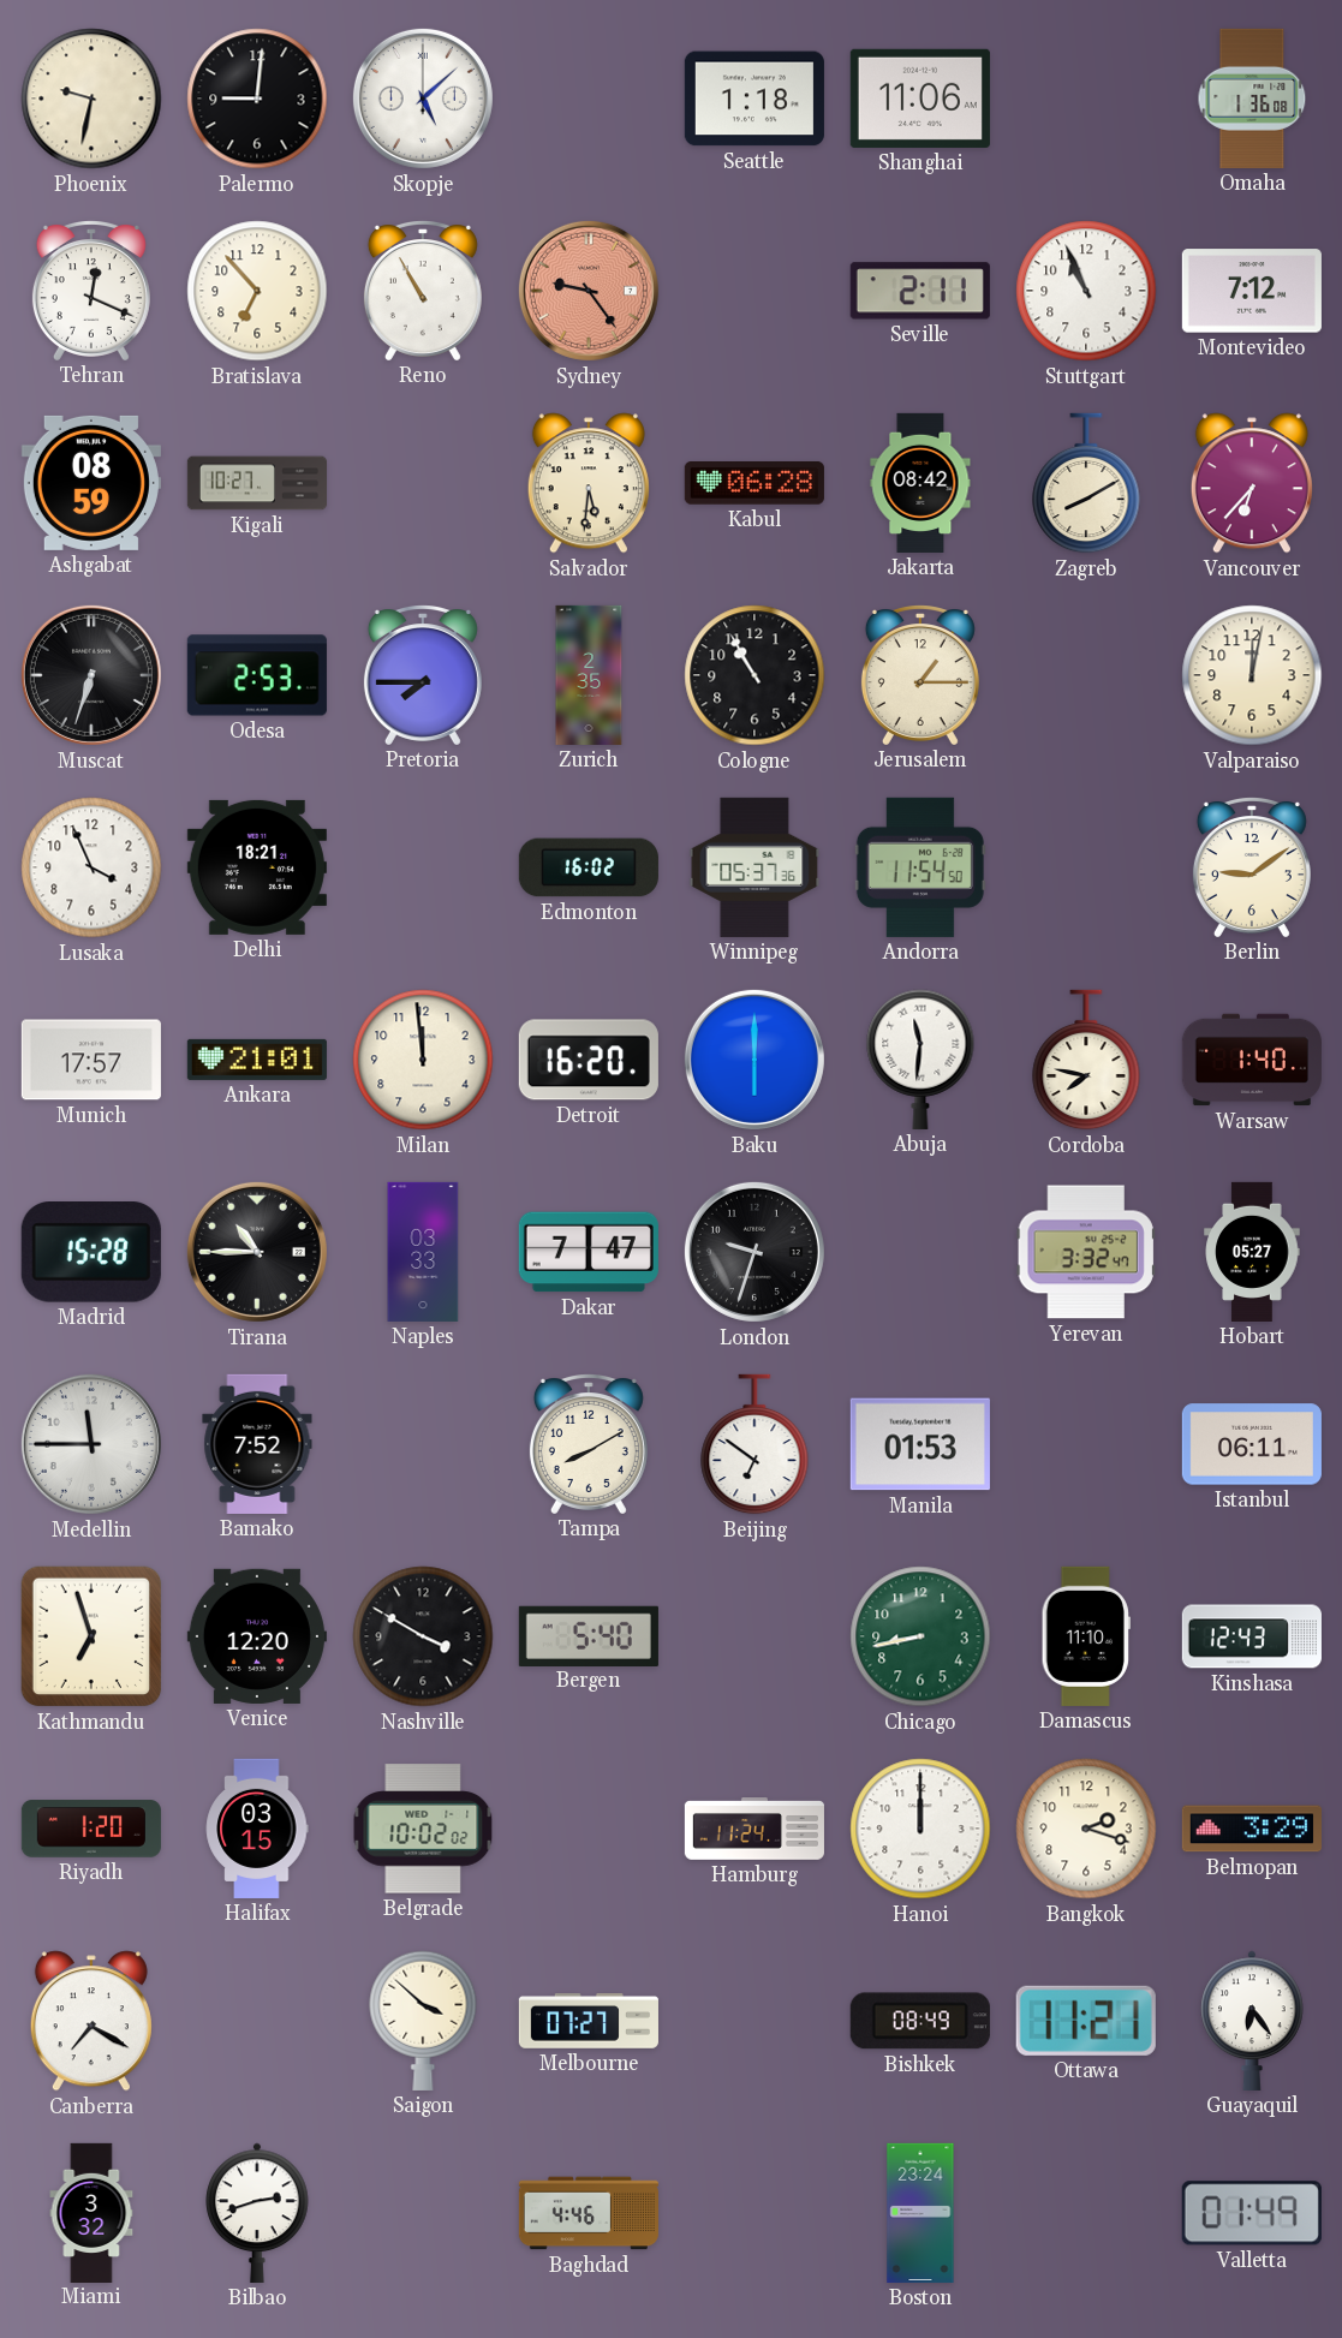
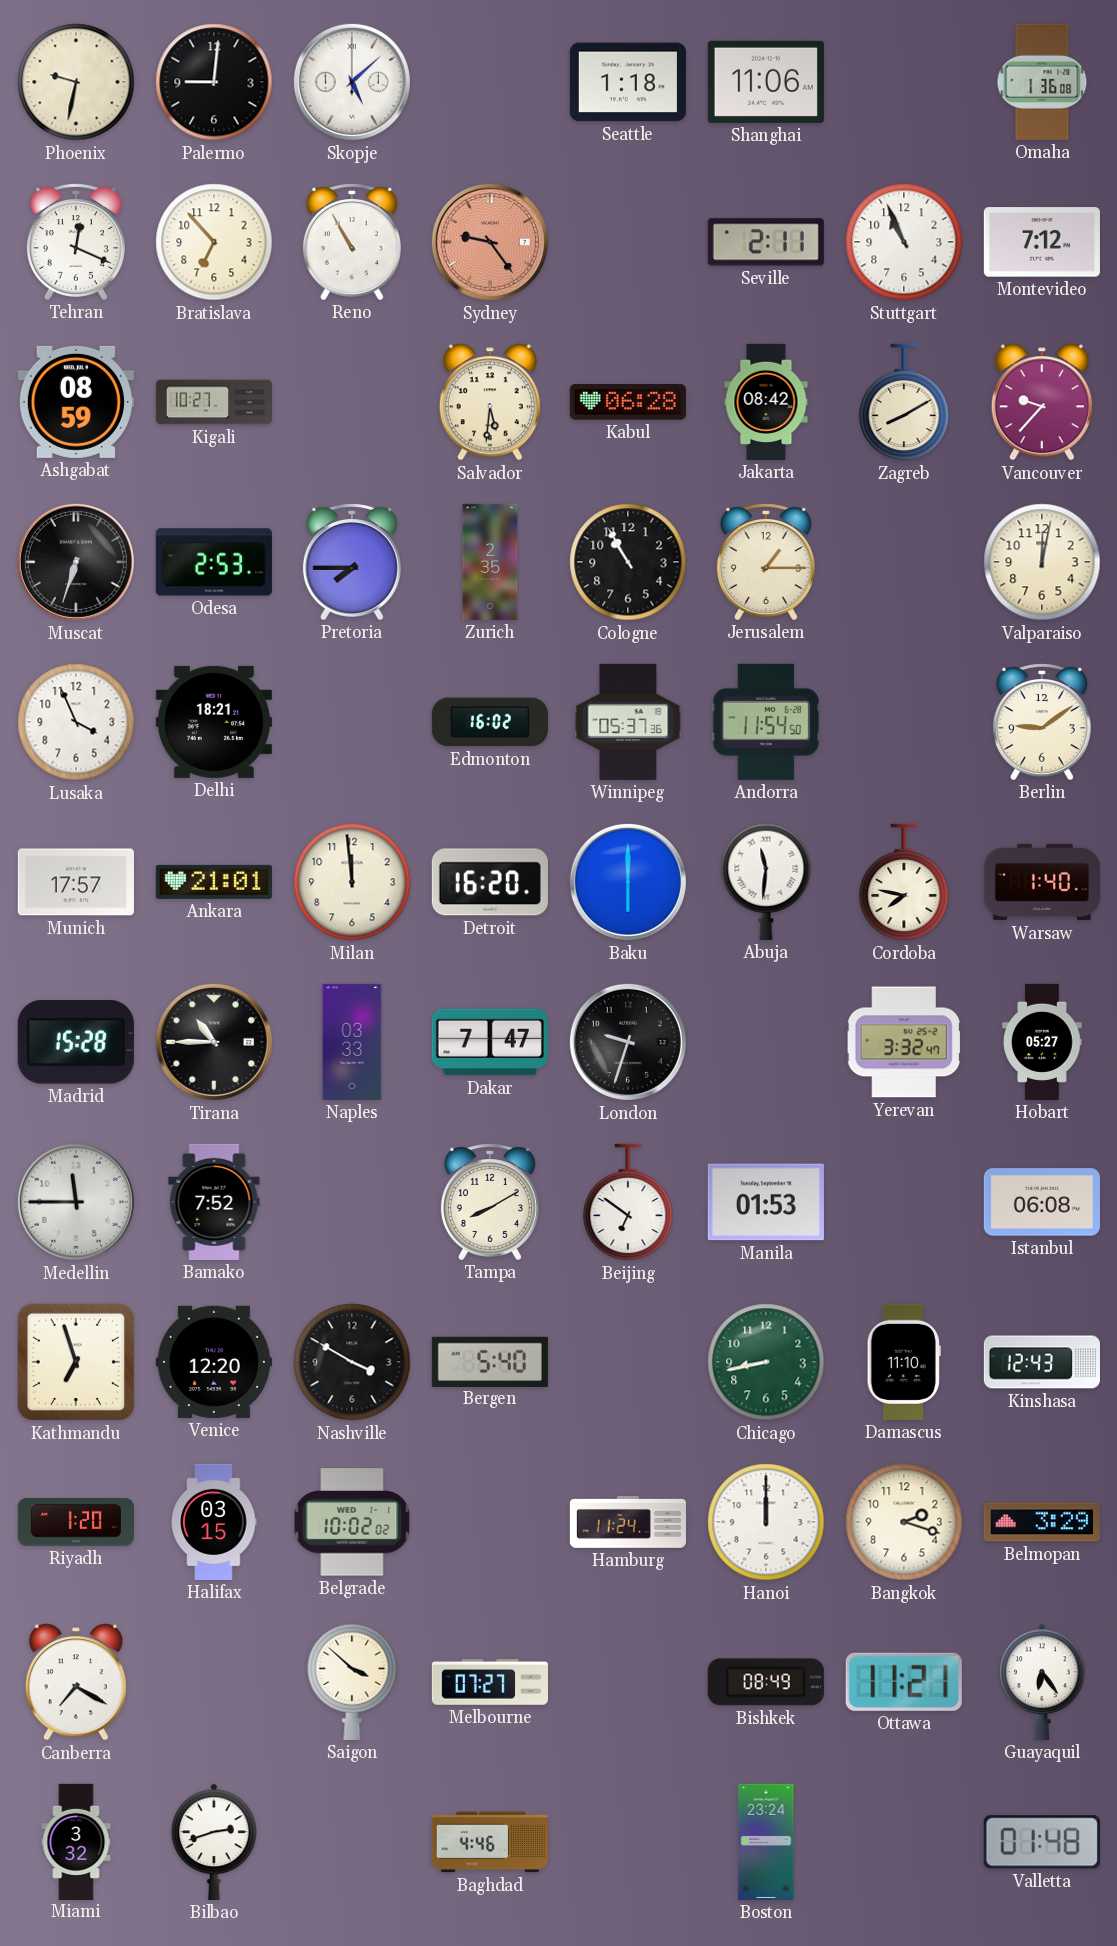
Vancouver: 6:37 -> 9:37 (1042, 402)
Istanbul: 06:11 -> 06:08 (1042, 1202)
Valletta: 01:49 -> 01:48 (1042, 1842)
